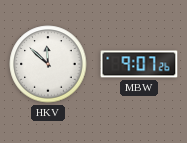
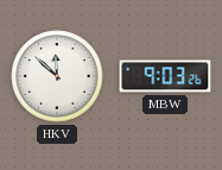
MBW: 9:07 -> 9:03 (165, 76)
